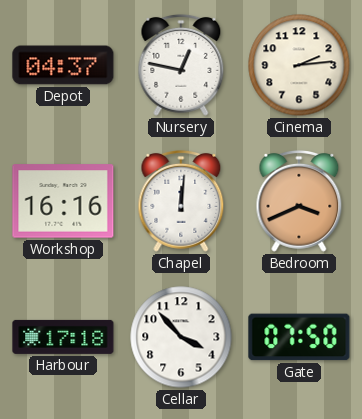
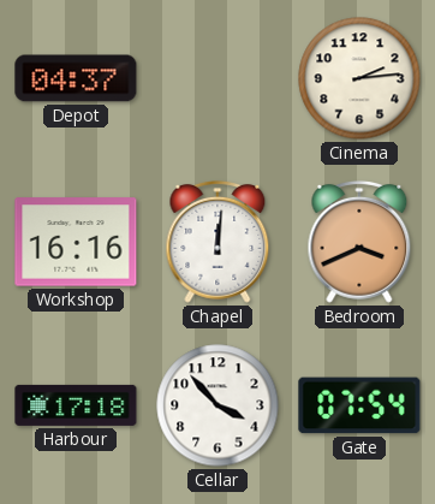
Nursery: 12:47 -> none (181, 65)
Gate: 07:50 -> 07:54 (359, 405)
